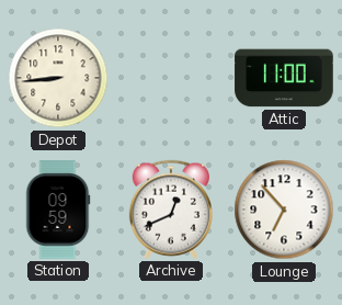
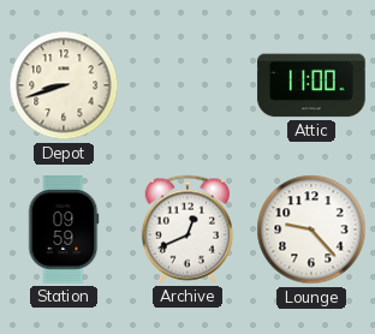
Depot: 8:44 -> 8:42 (64, 85)
Lounge: 6:53 -> 9:23 (311, 229)
